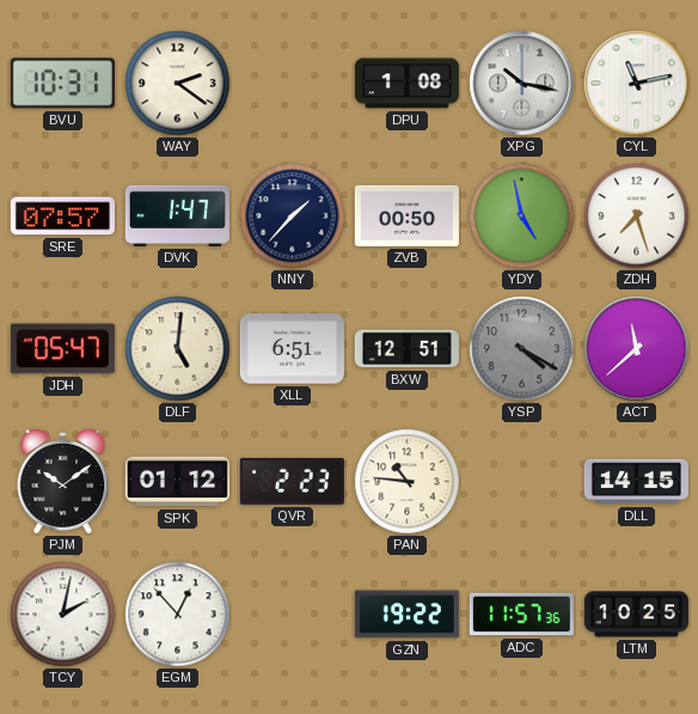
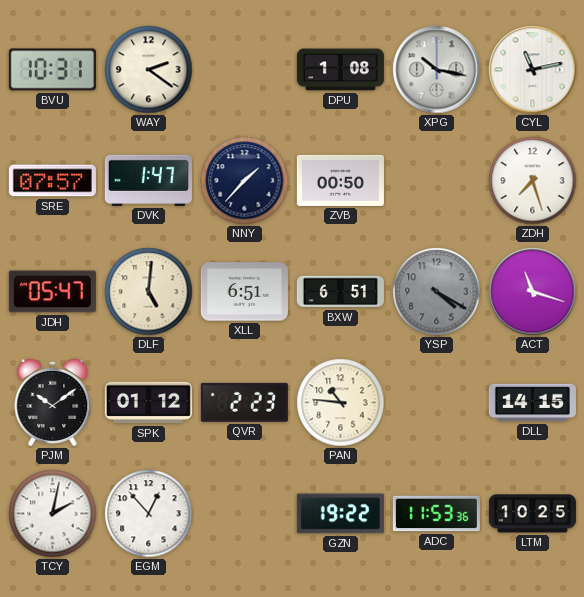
YDY: 4:58 -> none (522, 216)
BXW: 12:51 -> 6:51 (340, 292)
ACT: 11:38 -> 11:18 (533, 292)
ADC: 11:57 -> 11:53 (436, 514)
